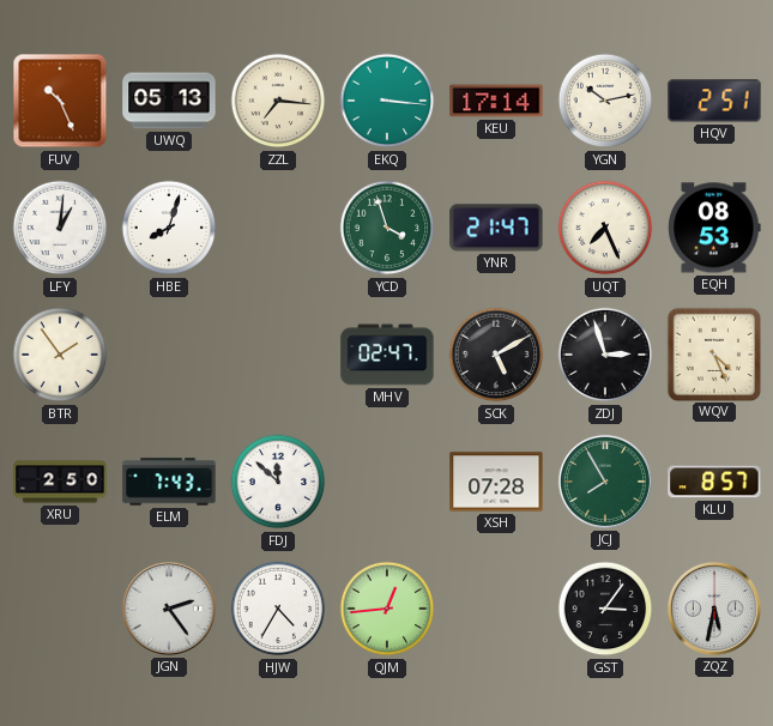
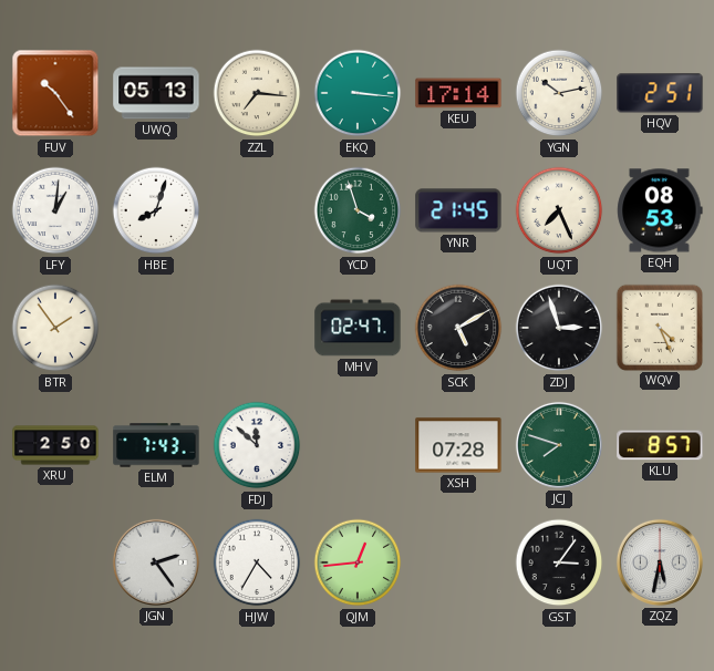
FUV: 10:26 -> 10:24 (55, 93)
YNR: 21:47 -> 21:45 (458, 210)
JCJ: 7:55 -> 7:48 (559, 445)
